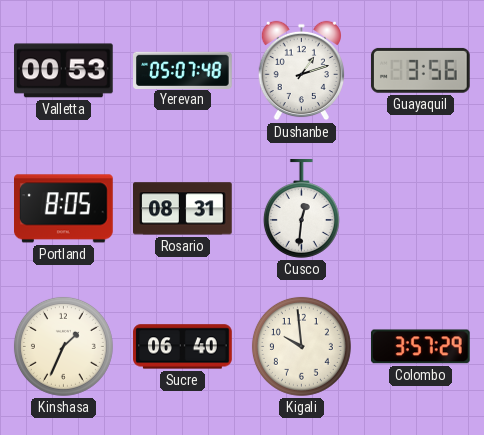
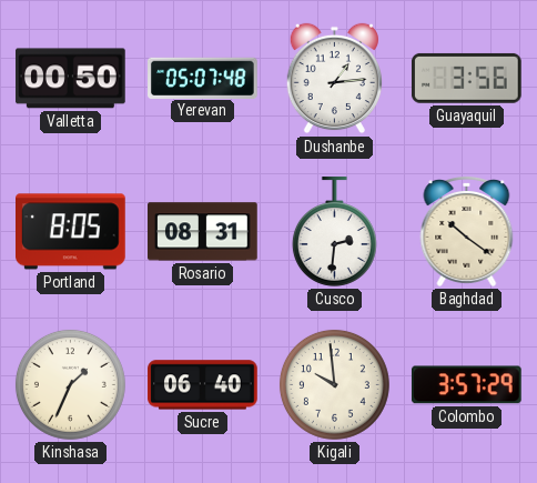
Valletta: 00:53 -> 00:50 (71, 79)
Dushanbe: 1:12 -> 1:14 (334, 79)
Cusco: 12:31 -> 2:31 (334, 232)
Baghdad: none -> 10:21 (467, 232)
